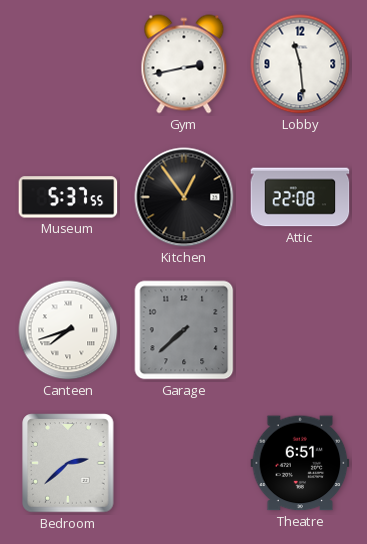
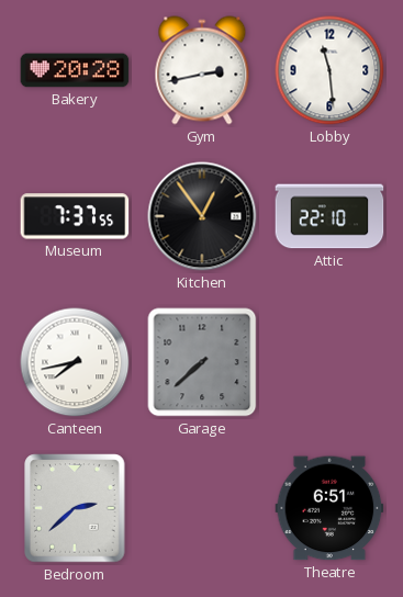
Bakery: none -> 20:28 (75, 70)
Museum: 5:37 -> 7:37 (75, 216)
Attic: 22:08 -> 22:10 (329, 216)
Canteen: 7:42 -> 7:43 (75, 362)
